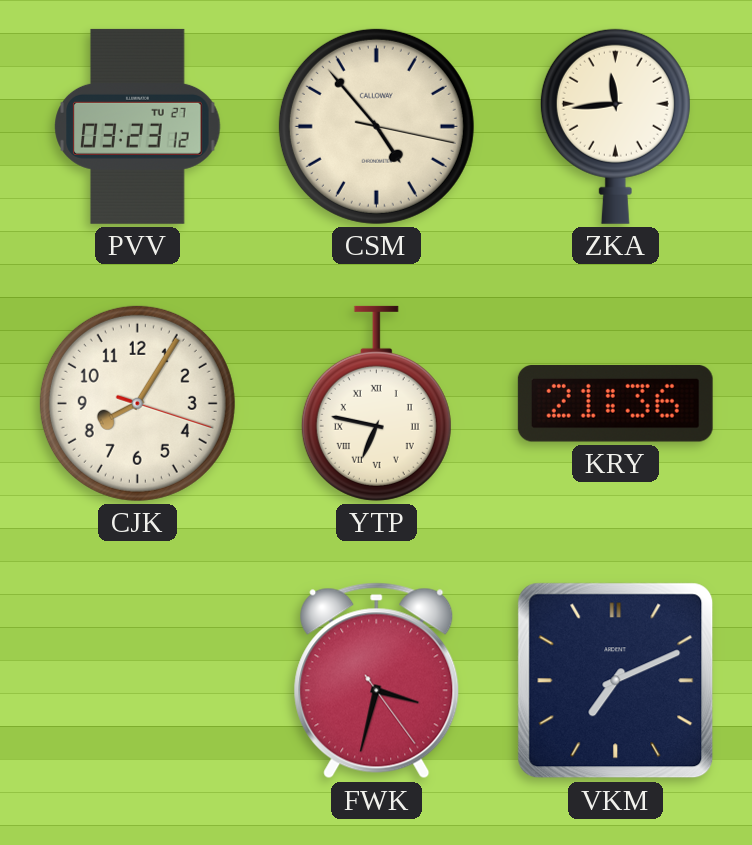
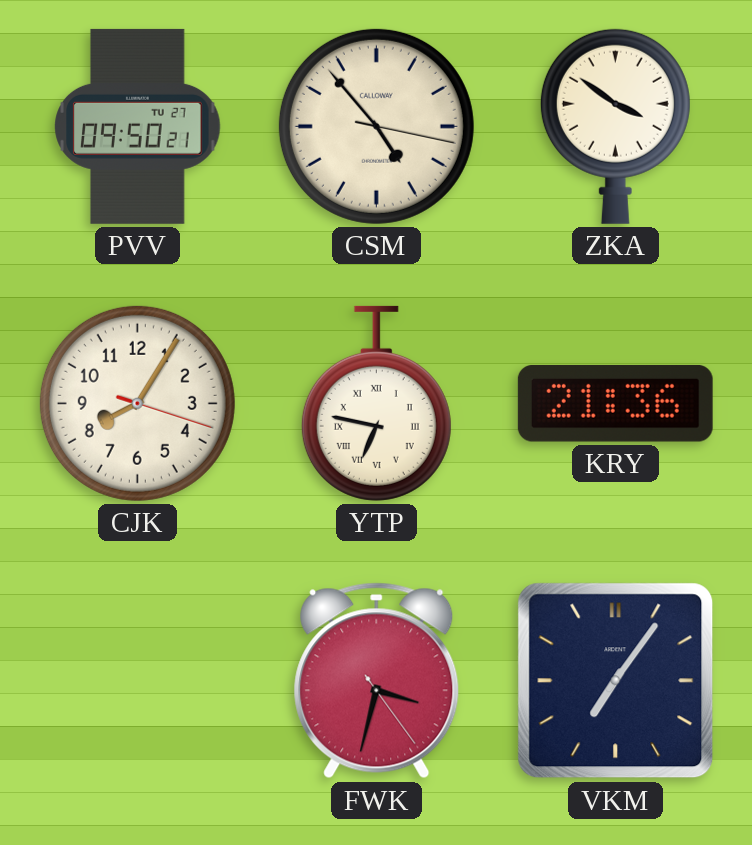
PVV: 03:23 -> 09:50 (138, 126)
ZKA: 11:44 -> 3:51 (615, 126)
VKM: 7:11 -> 7:06 (616, 681)
